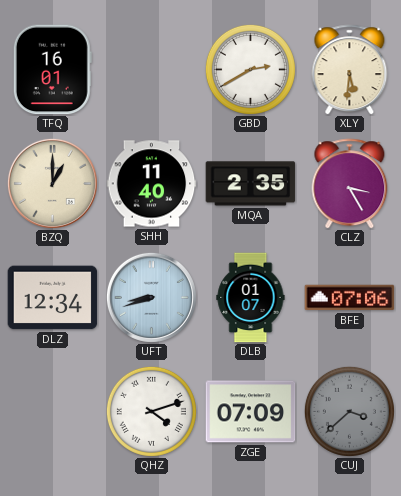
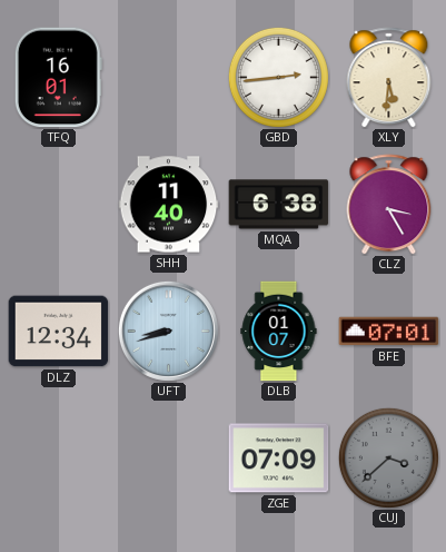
GBD: 2:40 -> 2:44 (278, 77)
BZQ: 1:00 -> none (52, 183)
MQA: 2:35 -> 6:38 (279, 205)
BFE: 07:06 -> 07:01 (389, 332)
QHZ: 4:12 -> none (151, 411)
